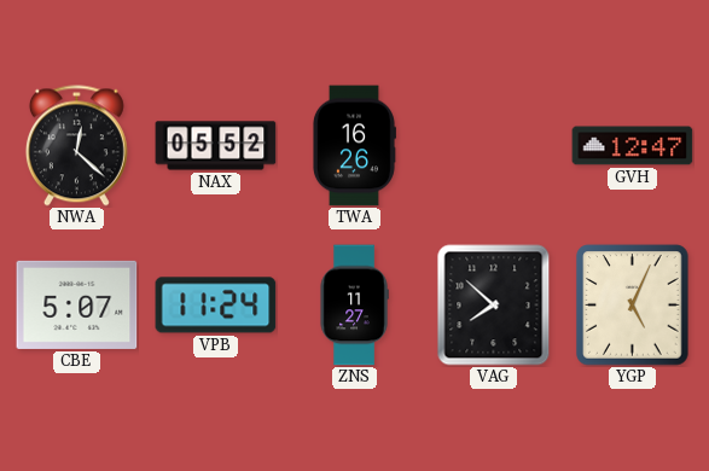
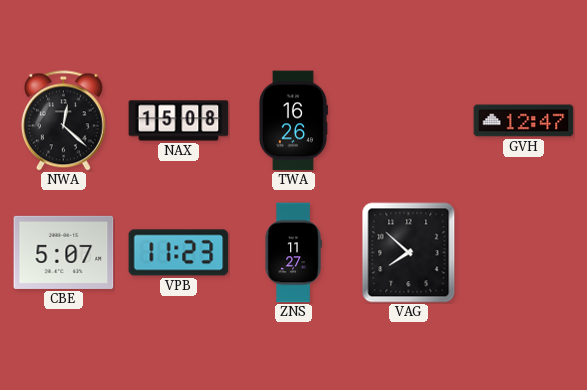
NAX: 05:52 -> 15:08 (179, 121)
VPB: 11:24 -> 11:23 (179, 253)
YGP: 5:04 -> none (633, 306)
